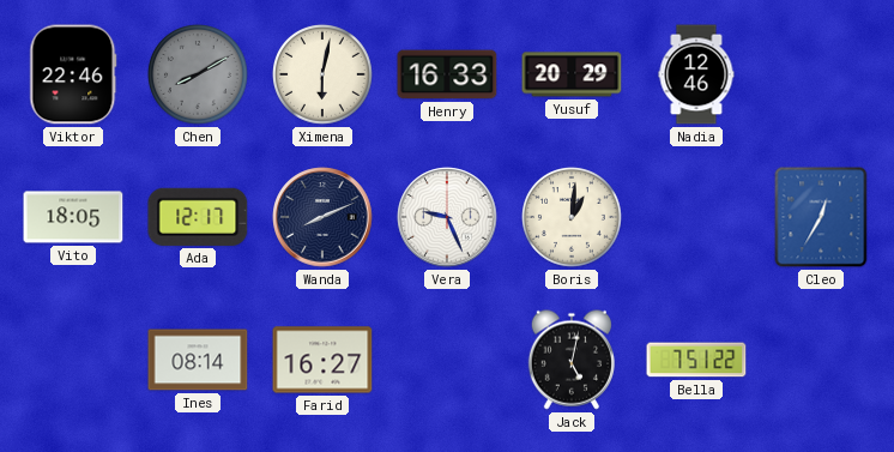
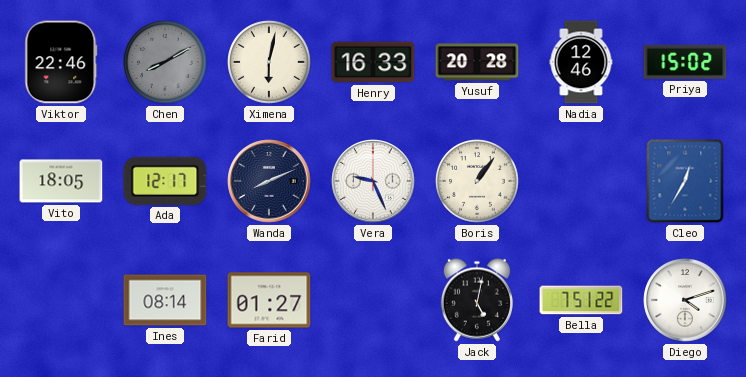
Yusuf: 20:29 -> 20:28 (477, 62)
Priya: none -> 15:02 (685, 62)
Boris: 1:01 -> 1:06 (478, 182)
Farid: 16:27 -> 01:27 (269, 300)
Diego: none -> 4:12 (685, 300)
